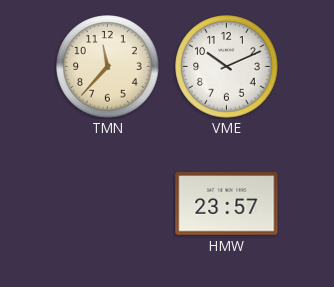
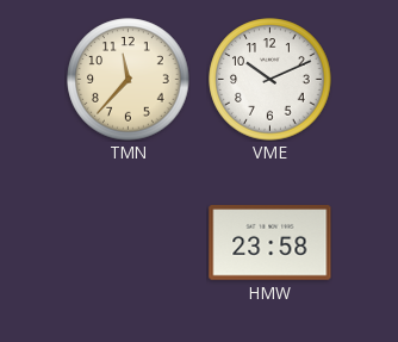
HMW: 23:57 -> 23:58 (270, 243)
